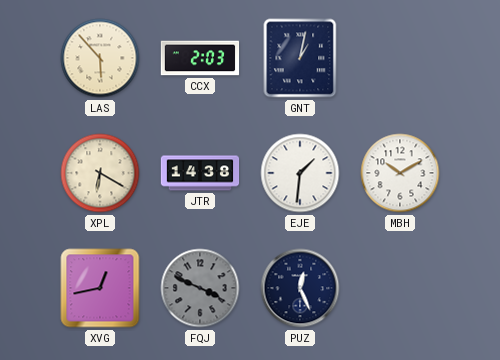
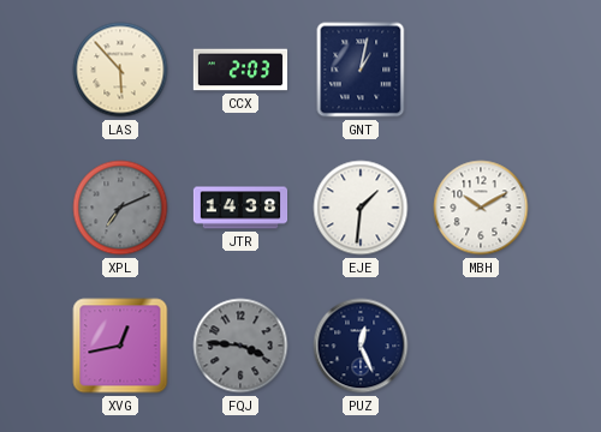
XPL: 6:20 -> 7:11 (120, 208)
XPL dial: cream -> grey (120, 208)
FQJ: 3:49 -> 3:46 (240, 346)
